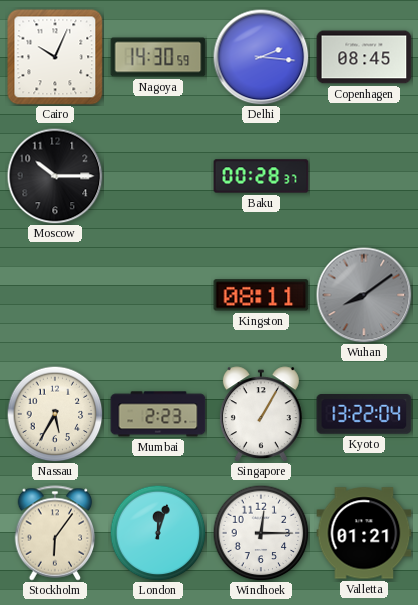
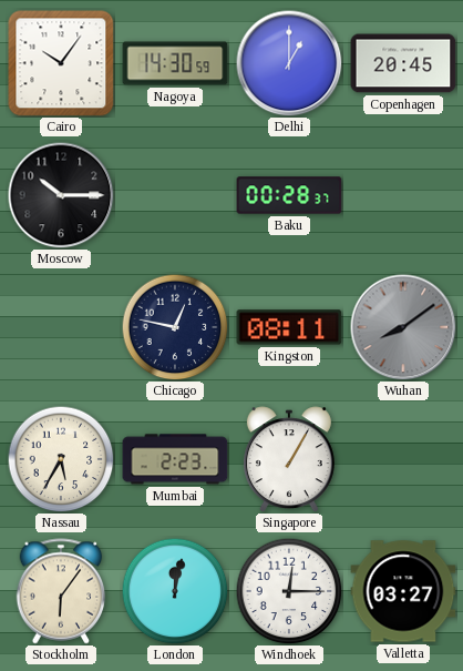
Cairo: 10:04 -> 10:06 (61, 63)
Delhi: 2:16 -> 1:00 (289, 63)
Copenhagen: 08:45 -> 20:45 (403, 63)
Chicago: none -> 12:47 (175, 327)
Kyoto: 13:22 -> none (364, 415)
London: 12:03 -> 12:02 (175, 591)
Valletta: 01:21 -> 03:27 (403, 591)
